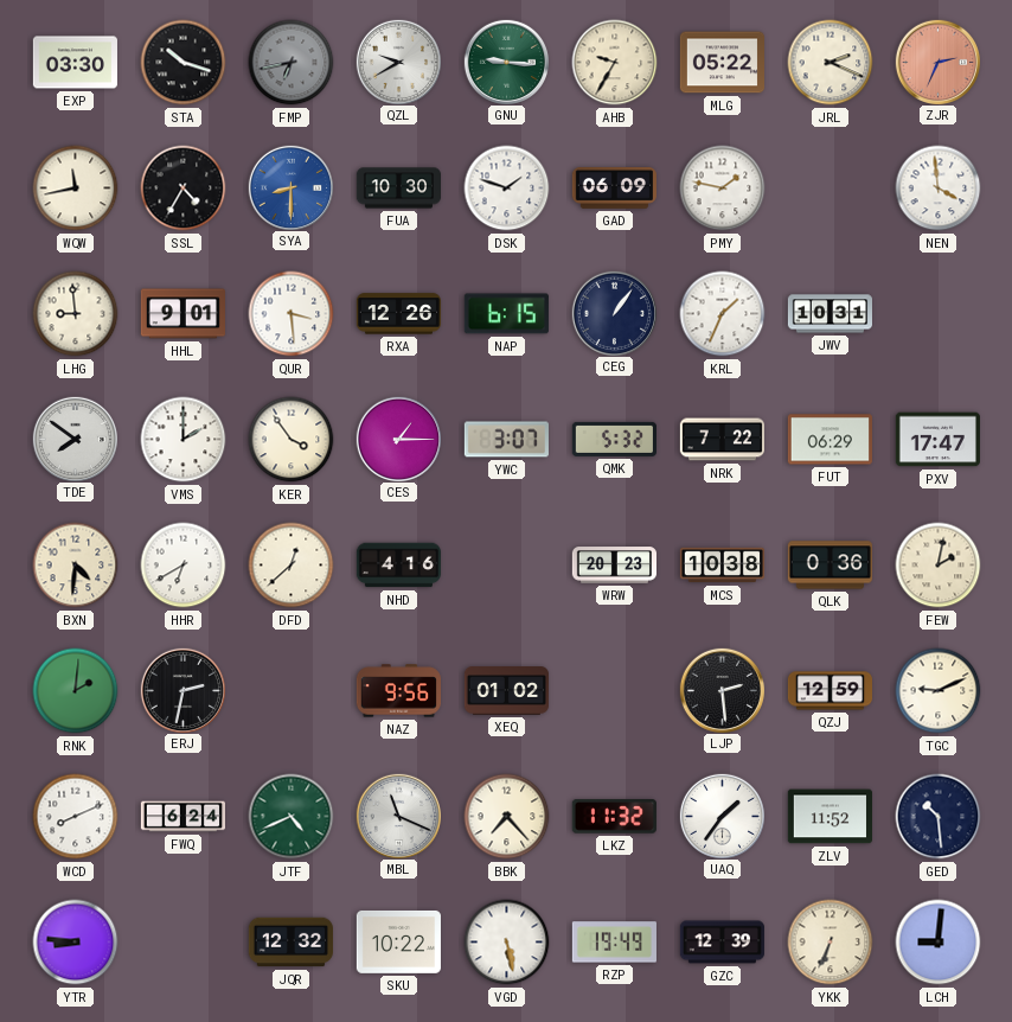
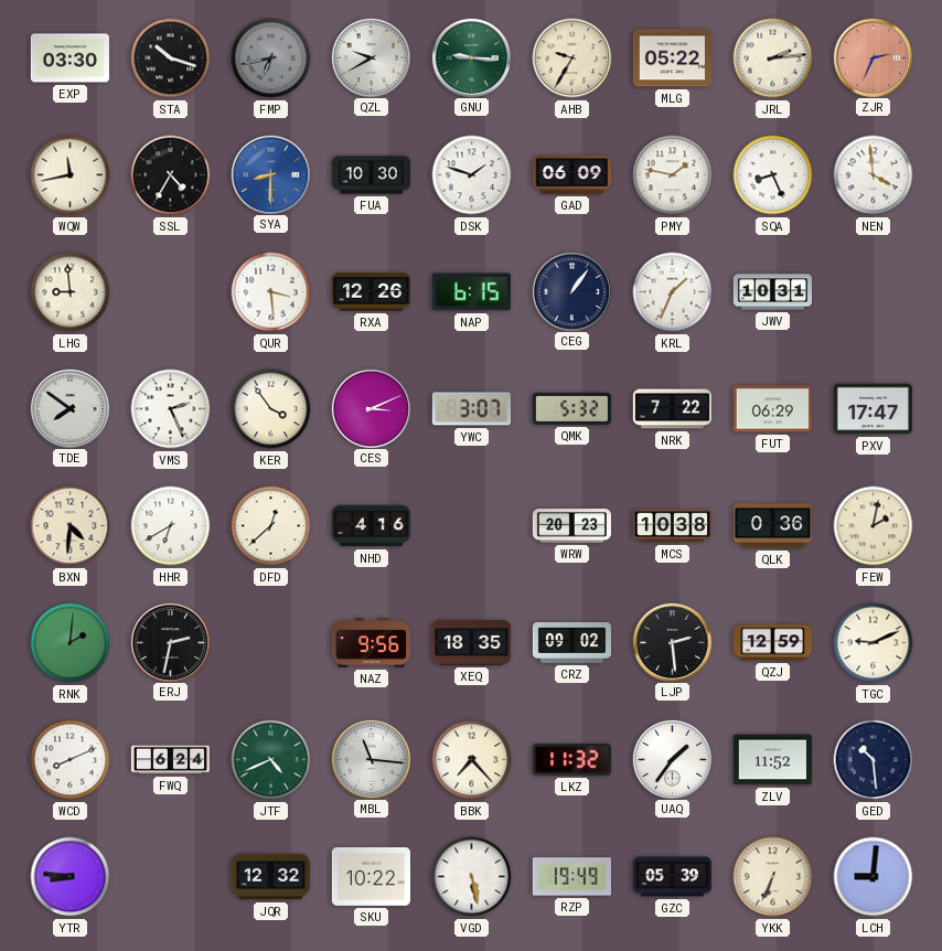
JRL: 2:19 -> 2:14 (773, 58)
SQA: none -> 8:26 (773, 175)
HHL: 9:01 -> none (182, 314)
VMS: 2:00 -> 2:26 (171, 409)
CES: 1:15 -> 3:11 (371, 408)
XEQ: 01:02 -> 18:35 (471, 643)
CRZ: none -> 09:02 (571, 642)
MBL: 11:19 -> 11:16 (371, 759)
GZC: 12:39 -> 05:39 (672, 877)
